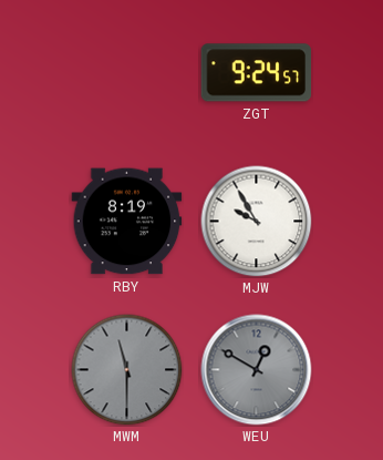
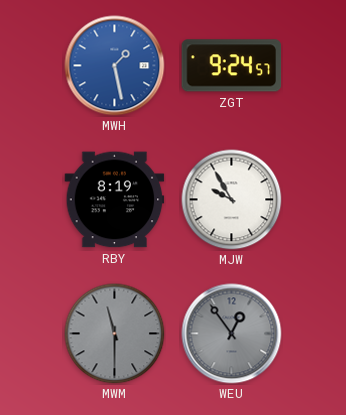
MWH: none -> 1:28 (115, 66)
WEU: 12:50 -> 12:54 (232, 334)
